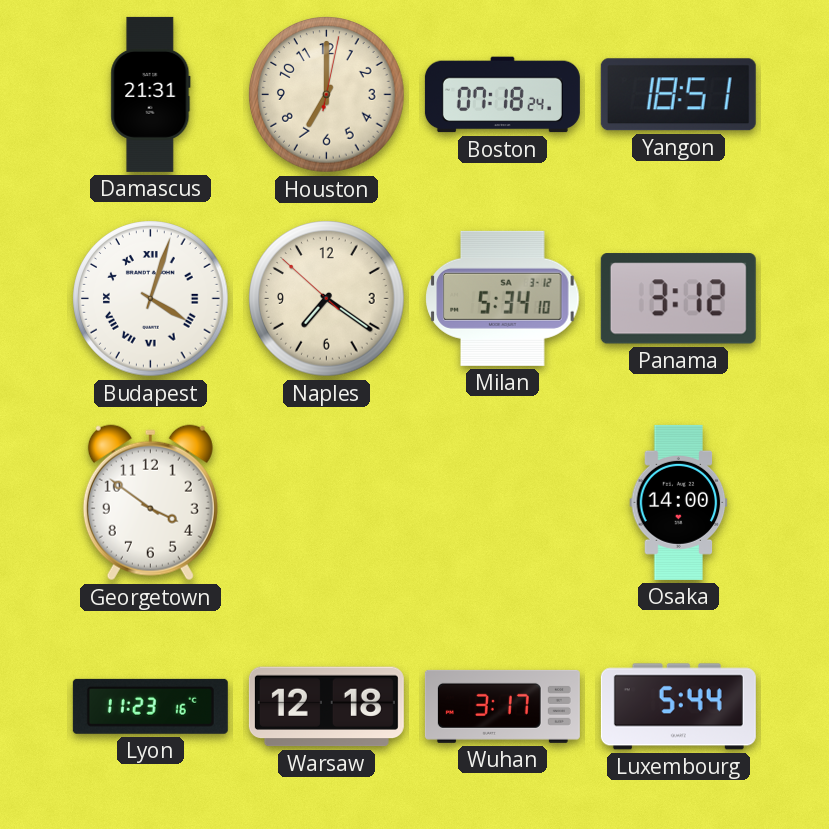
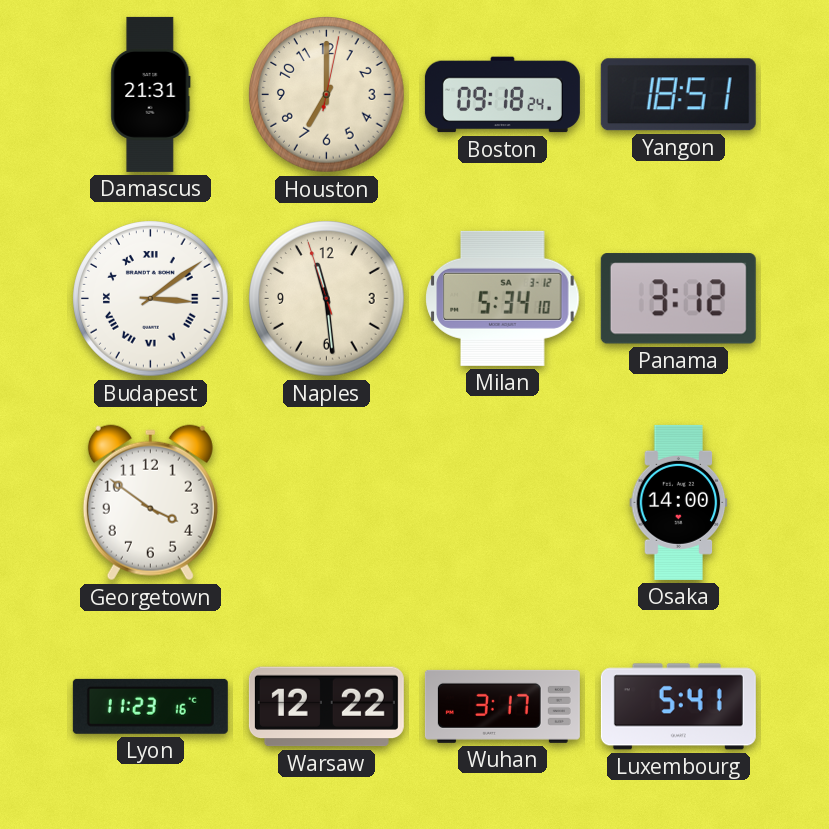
Boston: 07:18 -> 09:18 (502, 95)
Budapest: 4:03 -> 3:09 (151, 299)
Naples: 7:20 -> 11:28 (327, 299)
Warsaw: 12:18 -> 12:22 (326, 707)
Luxembourg: 5:44 -> 5:41 (678, 707)
